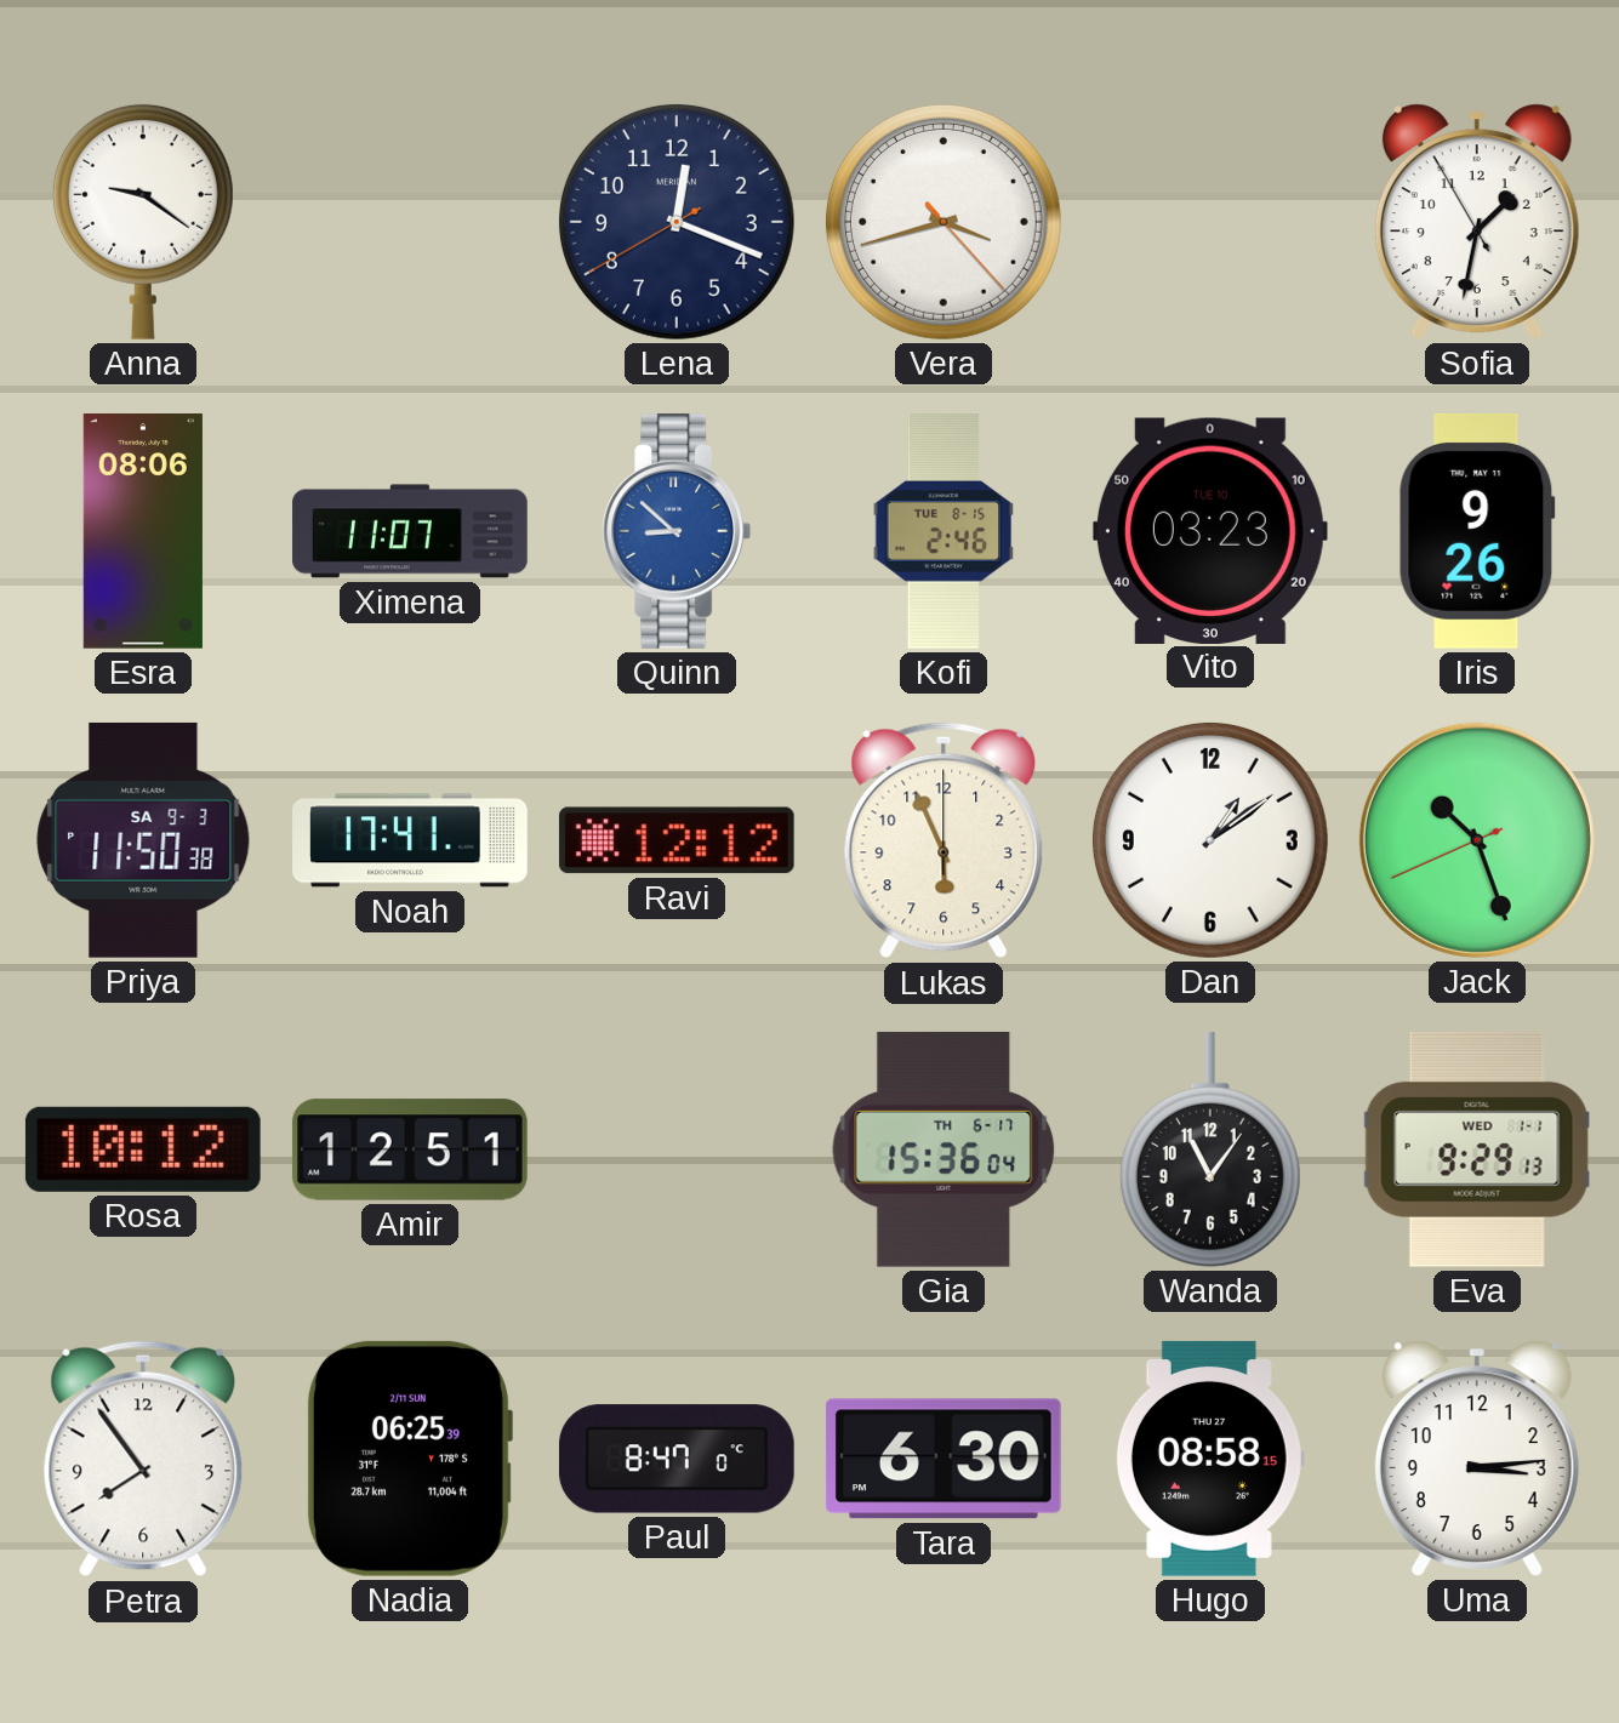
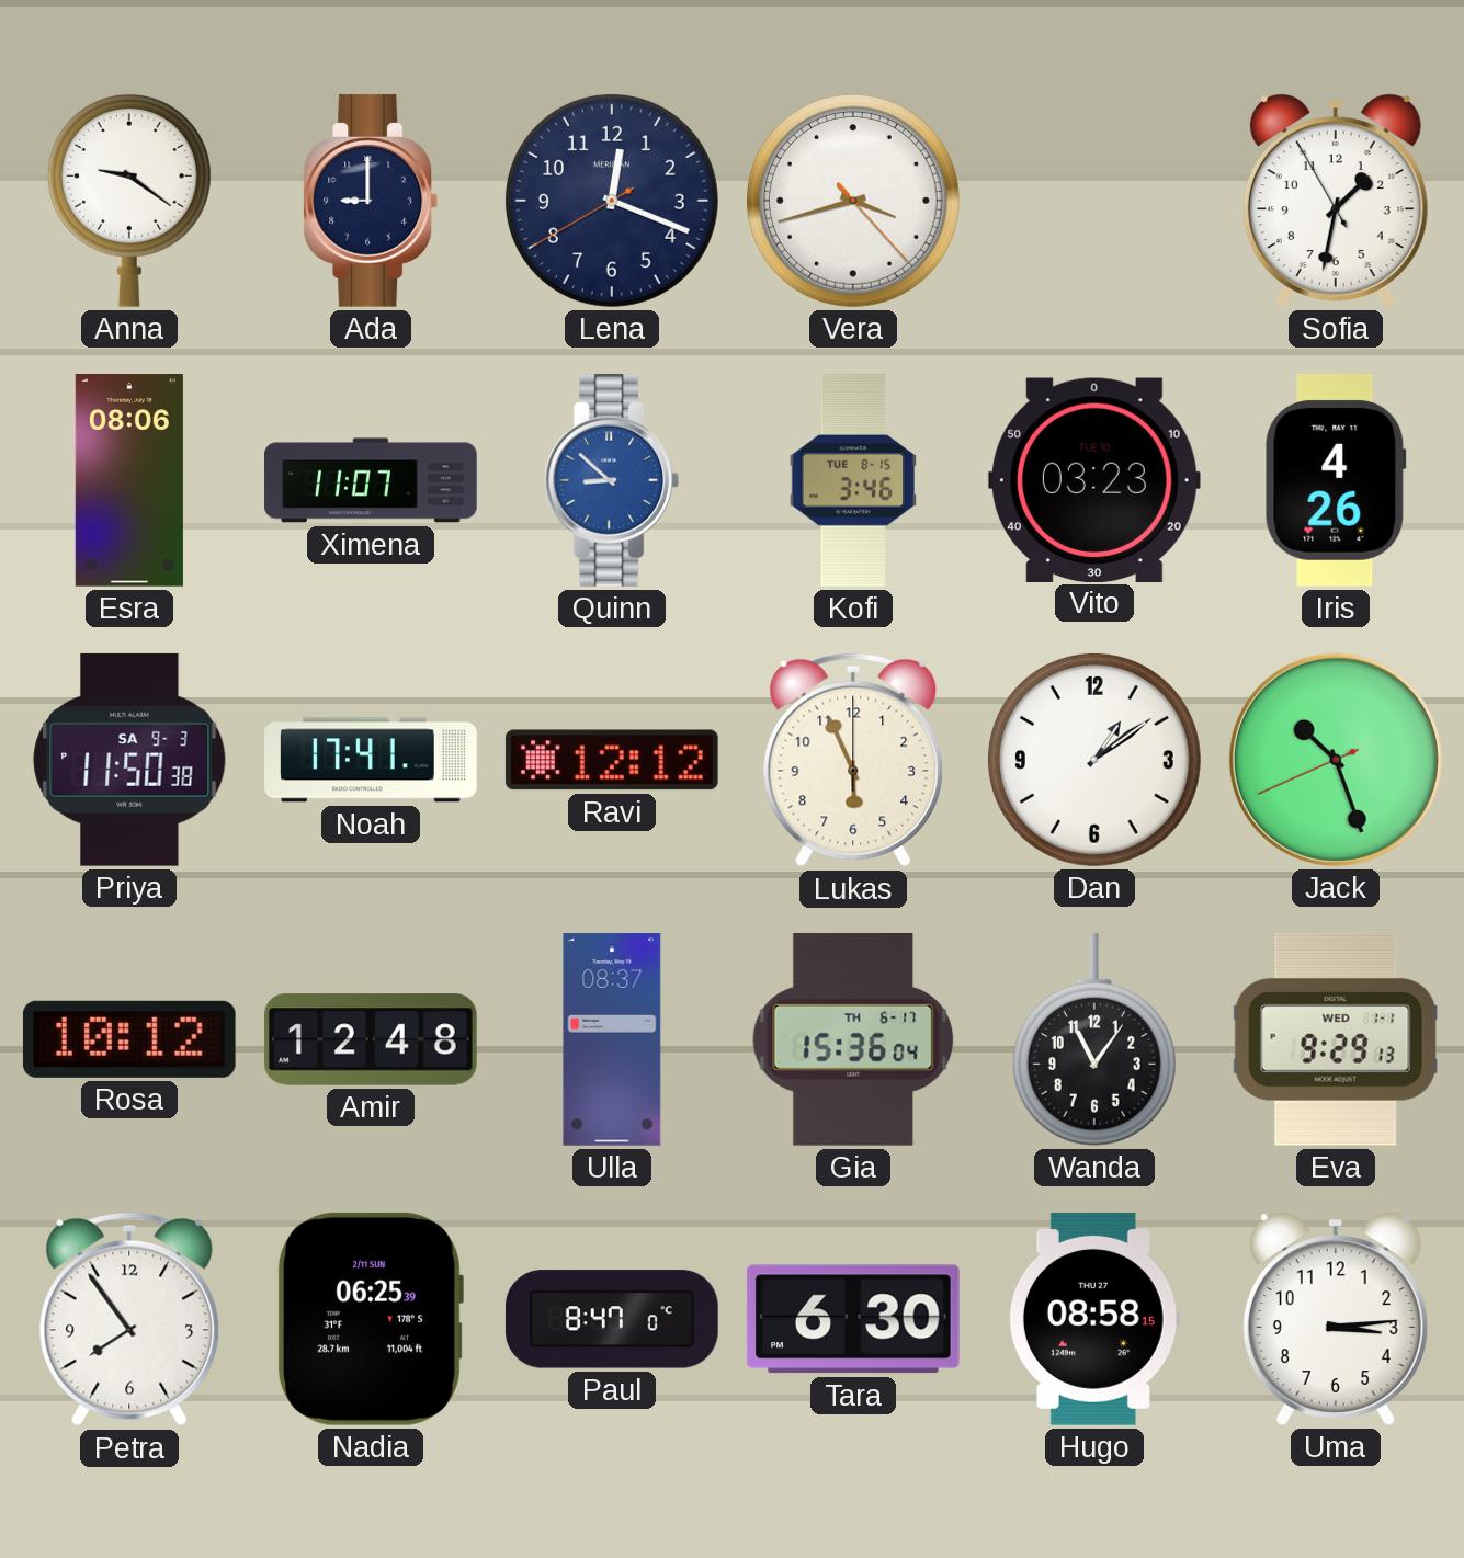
Ada: none -> 9:00 (371, 201)
Kofi: 2:46 -> 3:46 (852, 481)
Iris: 9:26 -> 4:26 (1336, 480)
Amir: 12:51 -> 12:48 (371, 1039)
Ulla: none -> 08:37 (612, 1039)
